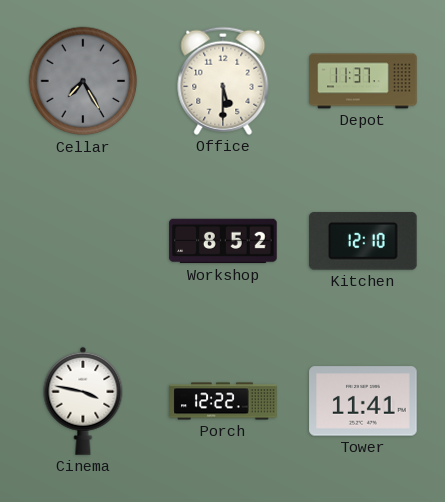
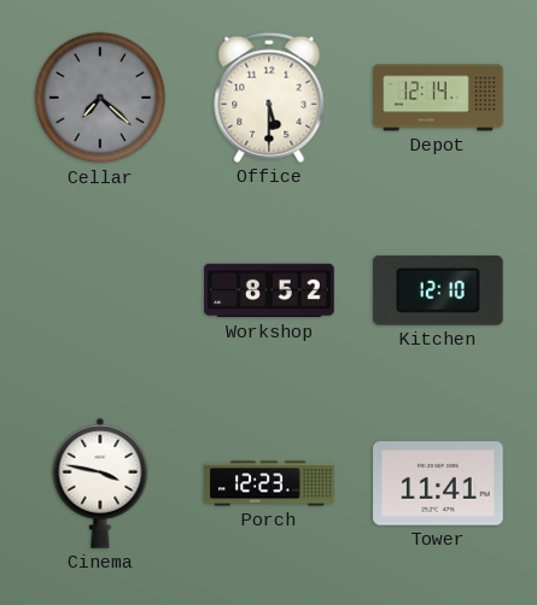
Cellar: 7:25 -> 7:22 (100, 98)
Depot: 11:37 -> 12:14 (438, 98)
Porch: 12:22 -> 12:23 (269, 483)
